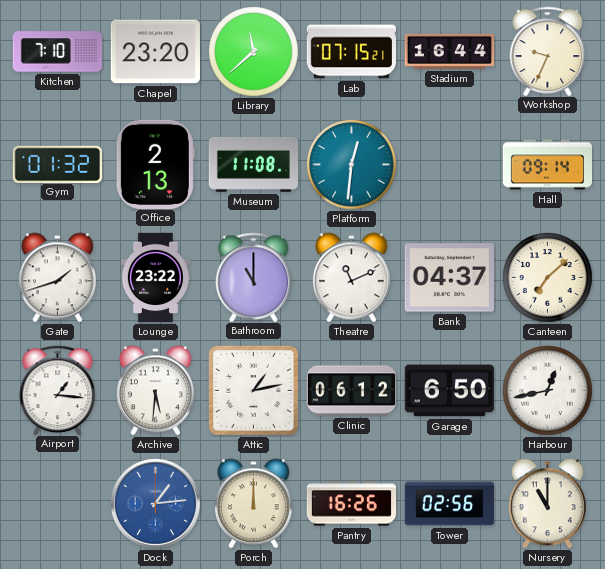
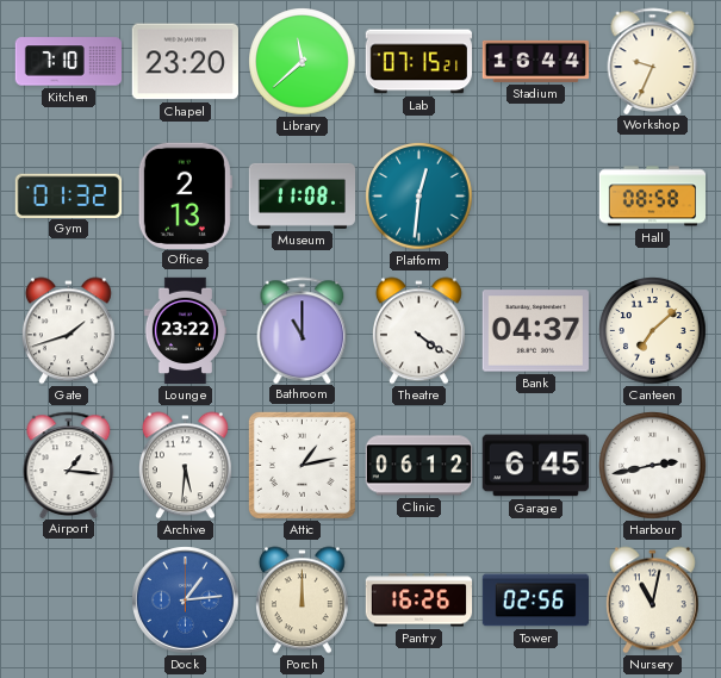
Hall: 09:14 -> 08:58 (652, 197)
Theatre: 11:11 -> 4:21 (418, 331)
Garage: 6:50 -> 6:45 (535, 466)
Harbour: 12:43 -> 2:43 (653, 466)
Nursery: 11:00 -> 11:02 (652, 601)
